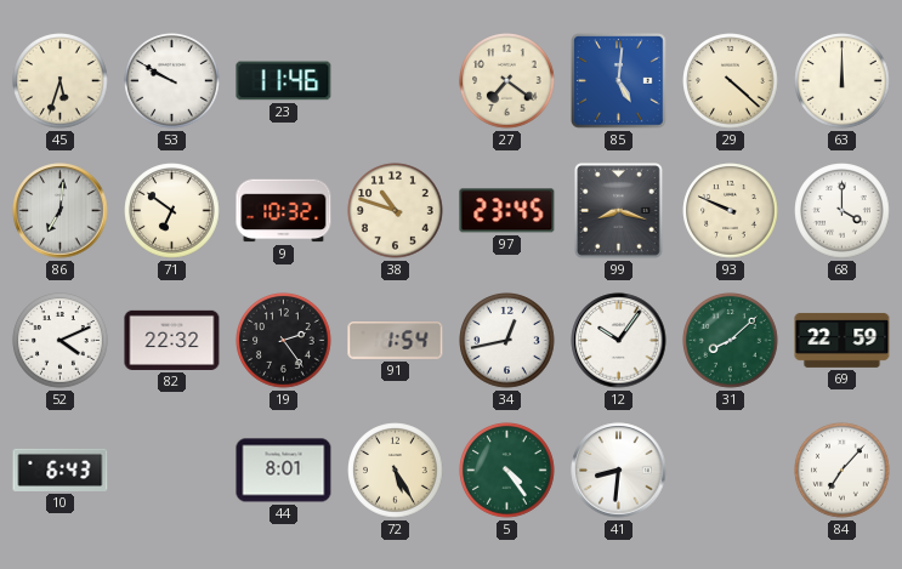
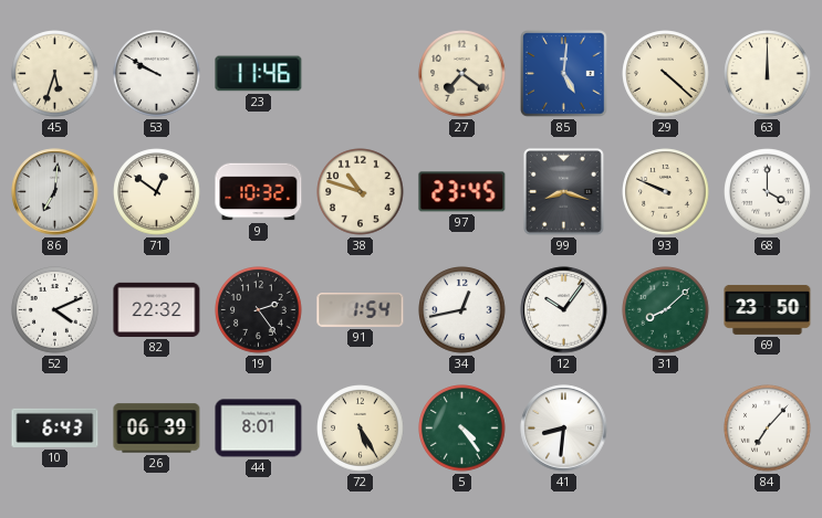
71: 6:51 -> 12:51 (157, 192)
69: 22:59 -> 23:50 (768, 309)
26: none -> 06:39 (157, 429)
